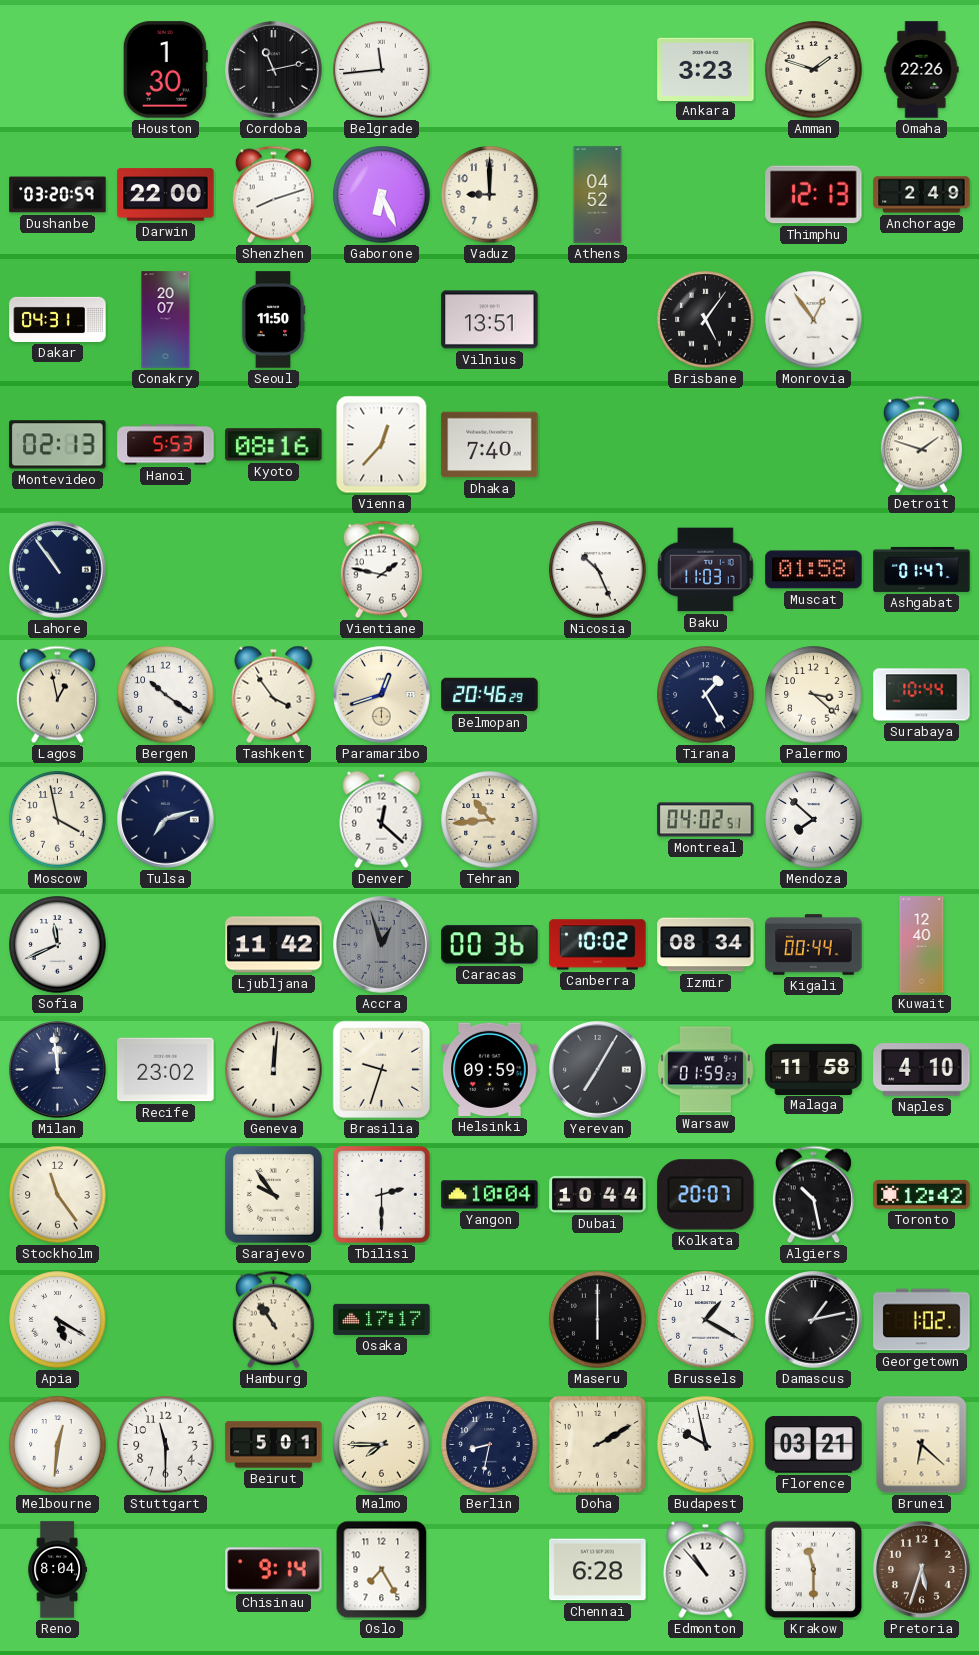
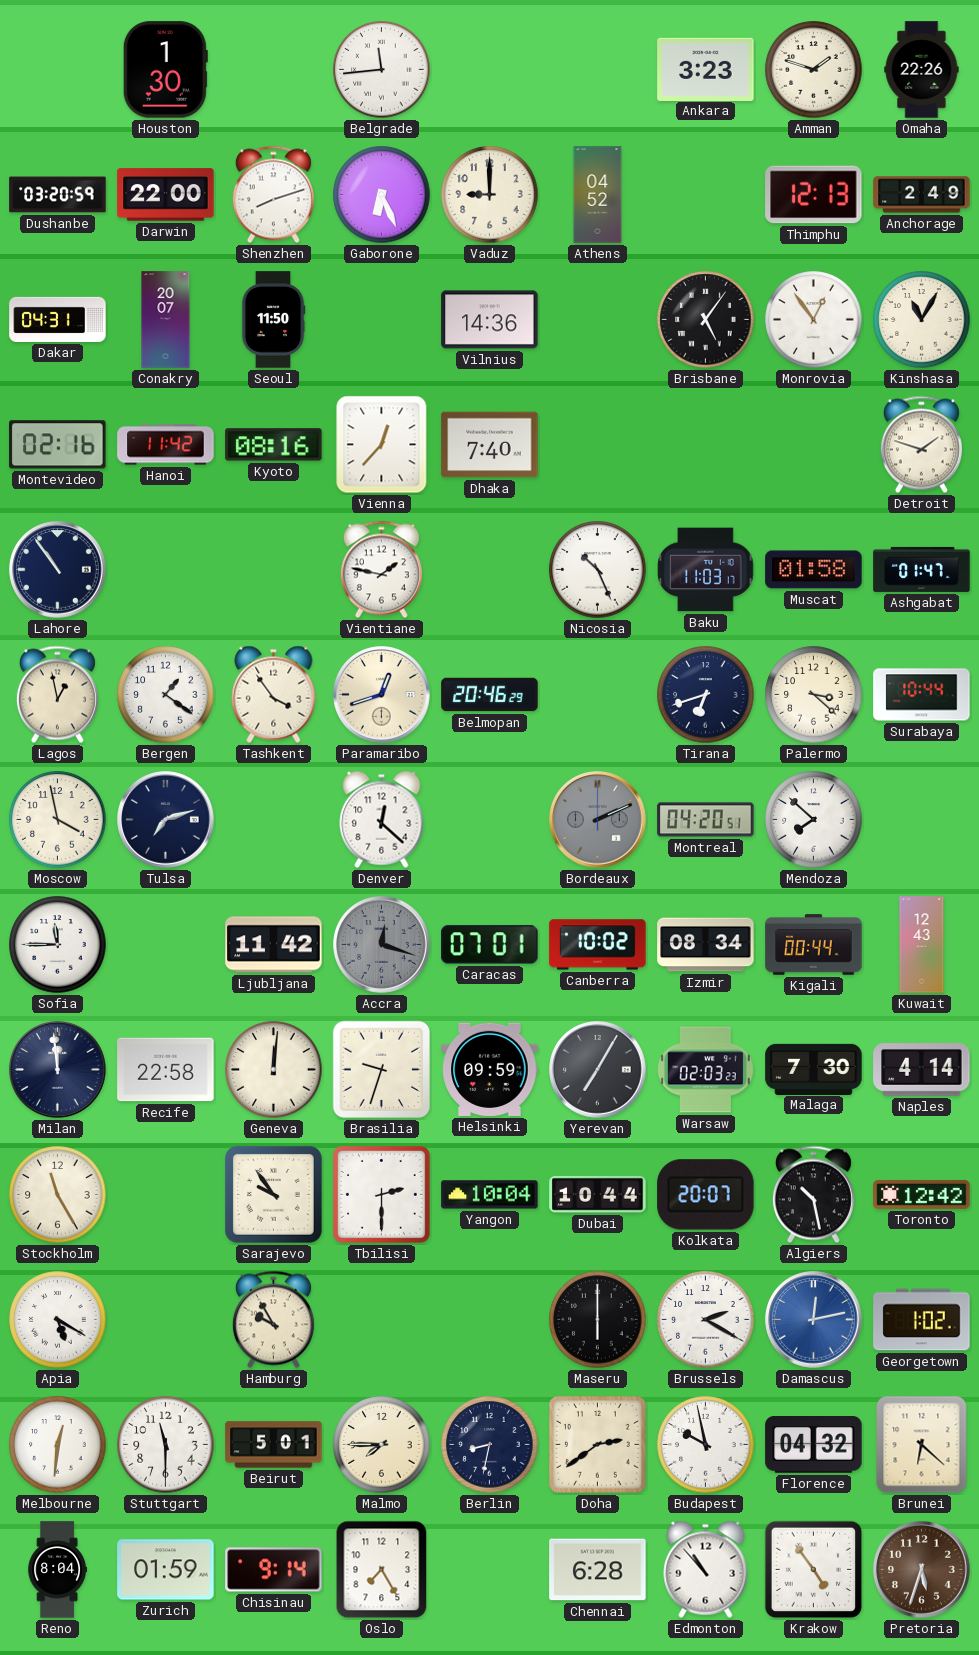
Cordoba: 11:13 -> none (274, 70)
Vilnius: 13:51 -> 14:36 (490, 320)
Kinshasa: none -> 11:05 (922, 320)
Montevideo: 02:13 -> 02:16 (58, 445)
Hanoi: 5:53 -> 11:42 (166, 445)
Bergen: 10:21 -> 1:21 (166, 695)
Tirana: 1:25 -> 6:42 (706, 695)
Tehran: 10:44 -> none (490, 820)
Bordeaux: none -> 2:11 (598, 820)
Montreal: 04:02 -> 04:20 (706, 820)
Sofia: 11:41 -> 11:45 (58, 945)
Accra: 12:57 -> 12:18 (382, 945)
Caracas: 00:36 -> 07:01 (490, 945)
Kuwait: 12:40 -> 12:43 (922, 945)
Recife: 23:02 -> 22:58 (166, 1070)
Warsaw: 01:59 -> 02:03 (705, 1070)
Malaga: 11:58 -> 7:30 (814, 1069)
Naples: 4:10 -> 4:14 (922, 1070)
Stockholm: 11:24 -> 11:25 (58, 1195)
Hamburg: 10:54 -> 9:55 (273, 1320)
Osaka: 17:17 -> none (382, 1319)
Brussels: 1:20 -> 2:20 (706, 1320)
Damascus: 1:13 -> 12:13 (814, 1320)
Damascus dial: black -> blue (814, 1320)
Doha: 2:10 -> 2:39 (598, 1445)
Florence: 03:21 -> 04:32 (814, 1445)
Zurich: none -> 01:59 (166, 1570)
Krakow: 11:30 -> 4:54 (814, 1570)
